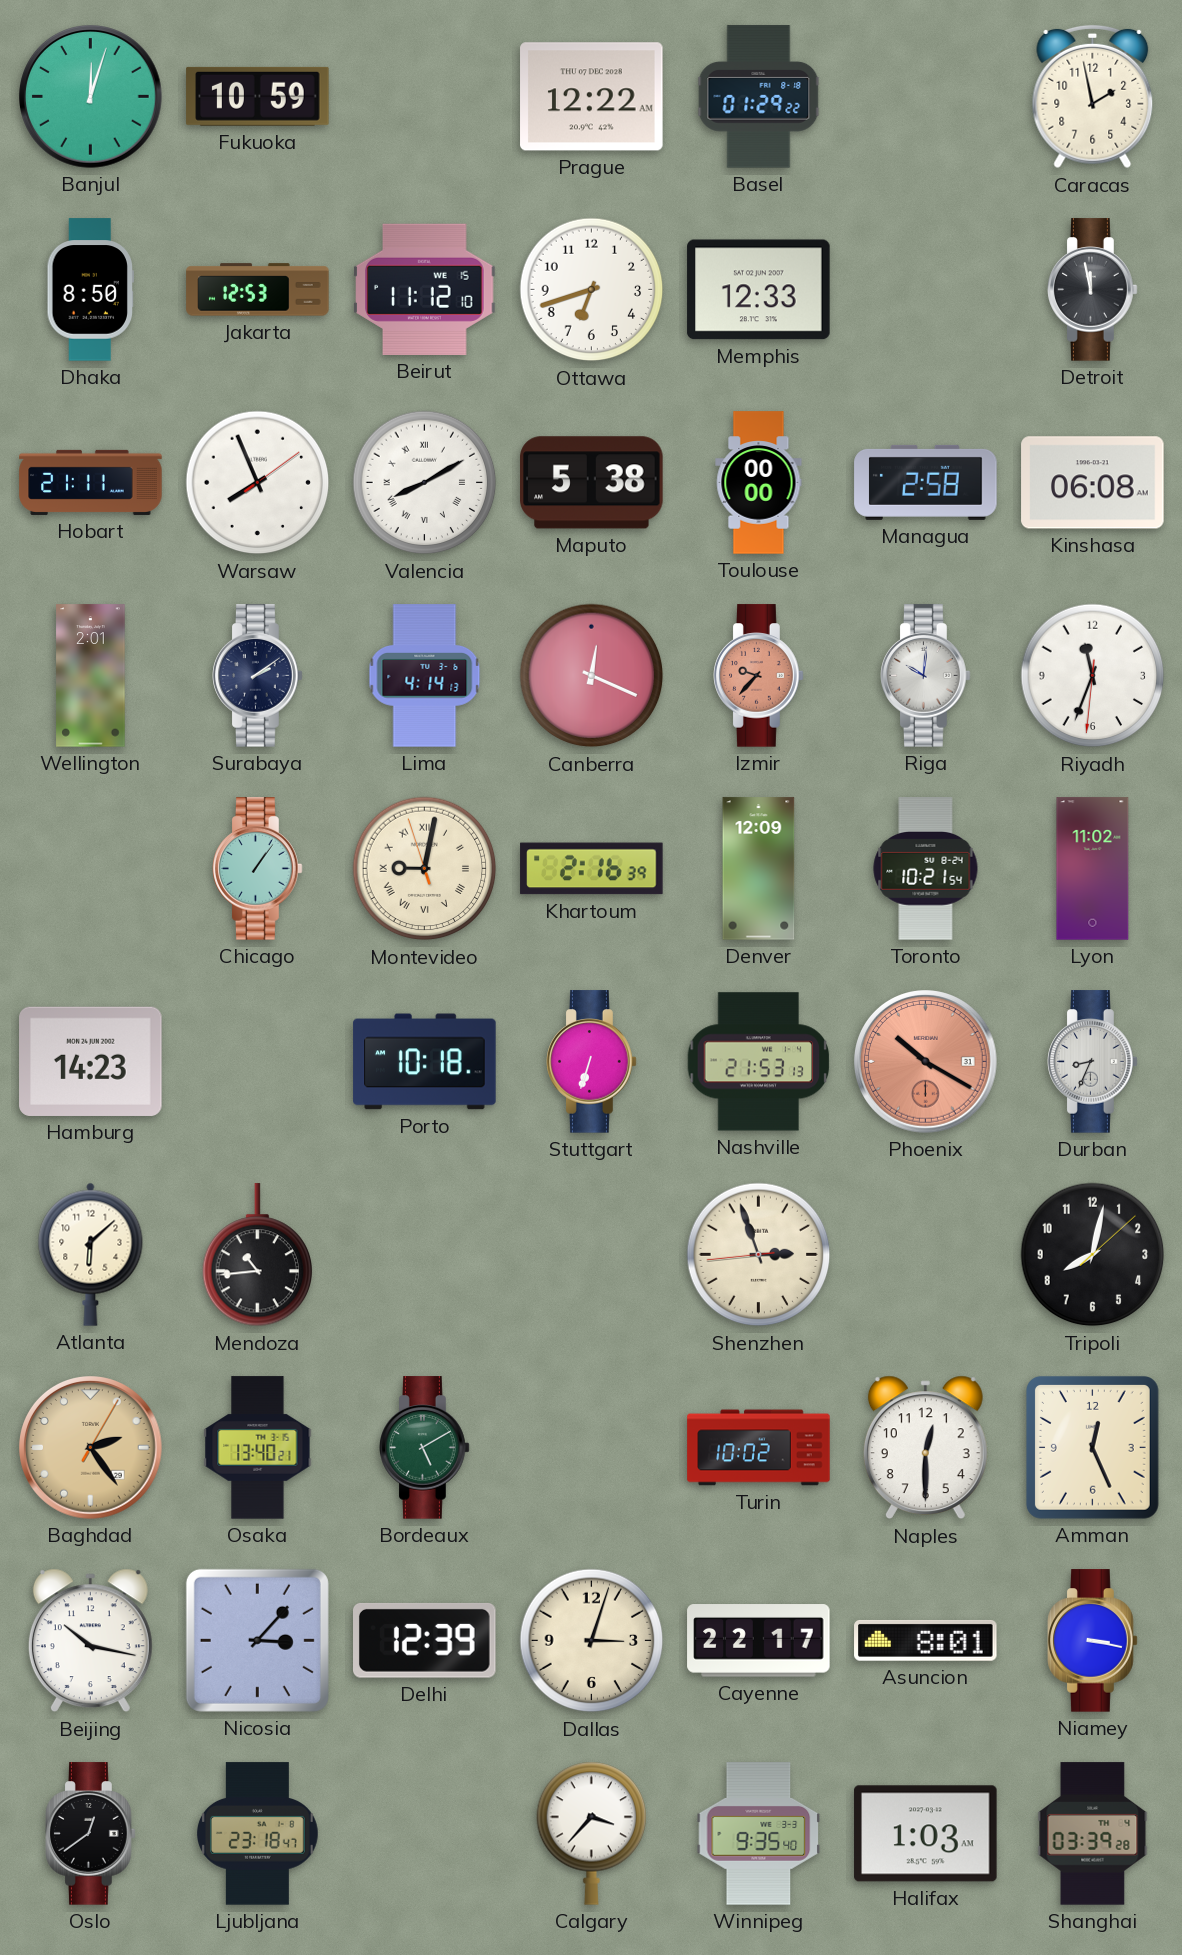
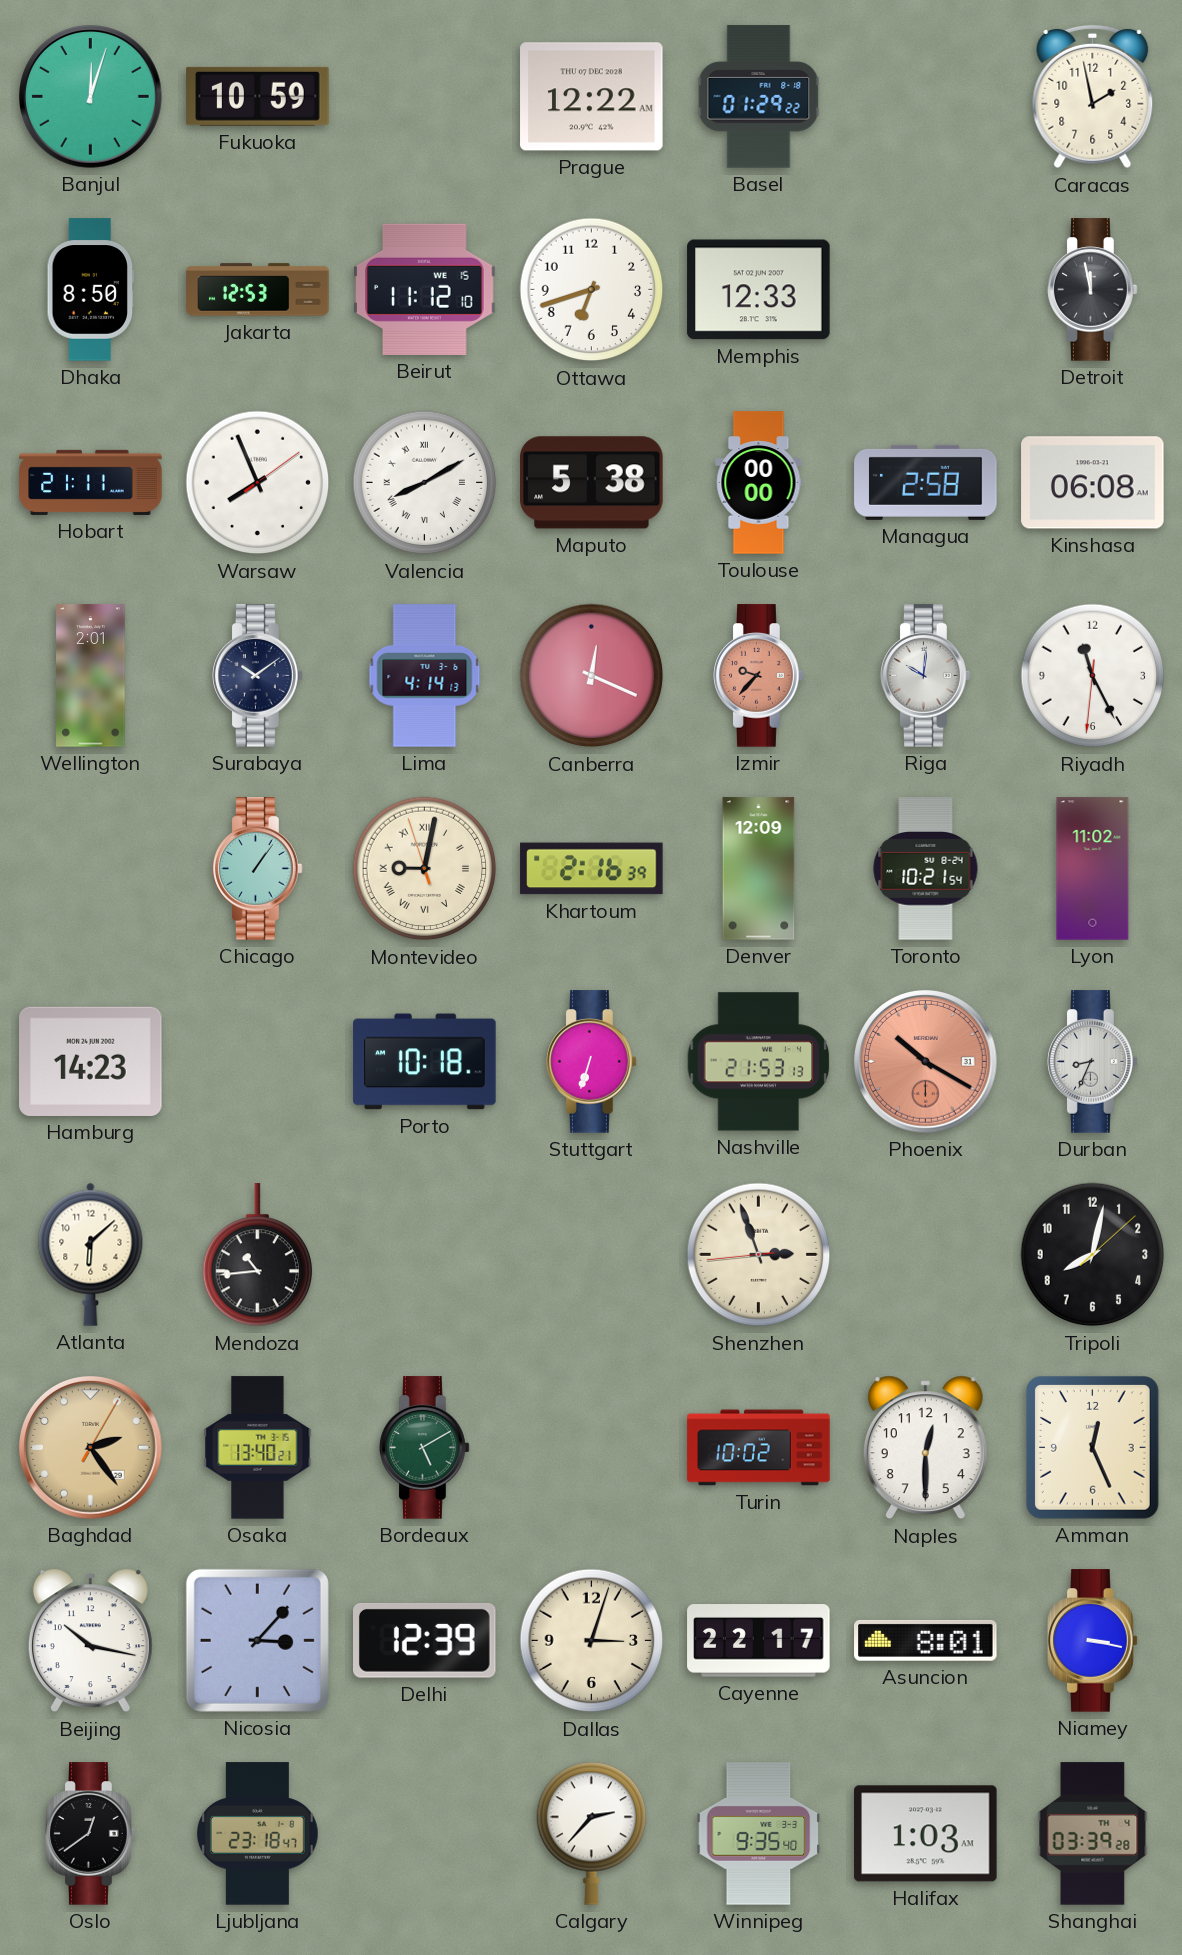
Surabaya: 2:09 -> 10:09 (258, 676)
Riyadh: 11:33 -> 11:25 (1093, 676)
Calgary: 3:37 -> 2:37 (592, 1833)
